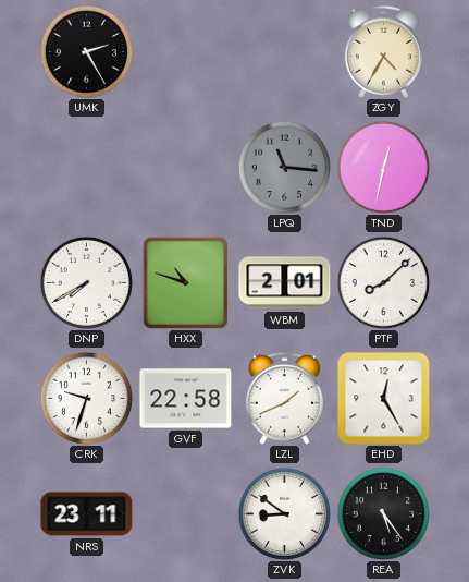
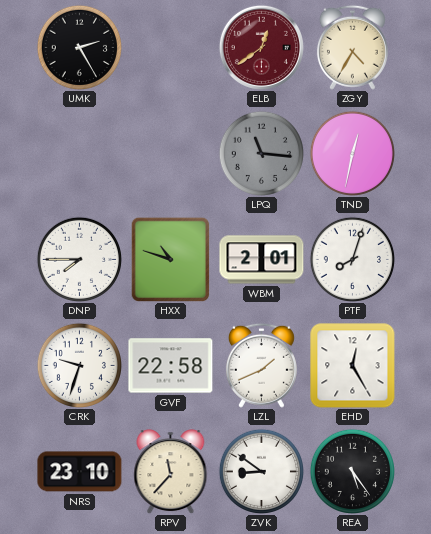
ELB: none -> 12:39 (261, 47)
DNP: 7:40 -> 7:45 (79, 259)
PTF: 8:08 -> 8:03 (352, 259)
NRS: 23:11 -> 23:10 (80, 472)
RPV: none -> 11:37 (171, 472)
